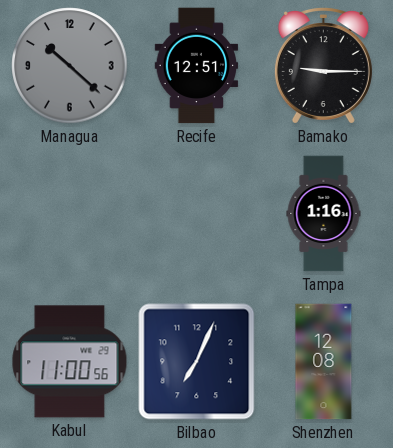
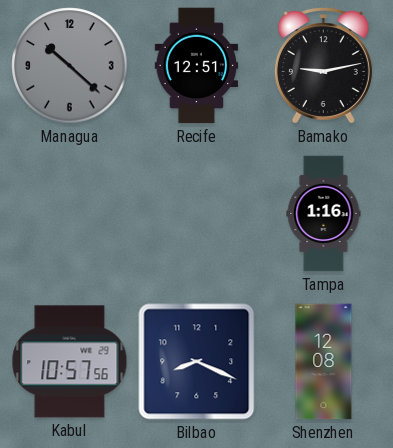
Bamako: 9:15 -> 9:13 (323, 66)
Kabul: 11:00 -> 10:57 (70, 362)
Bilbao: 7:04 -> 8:19 (197, 362)
